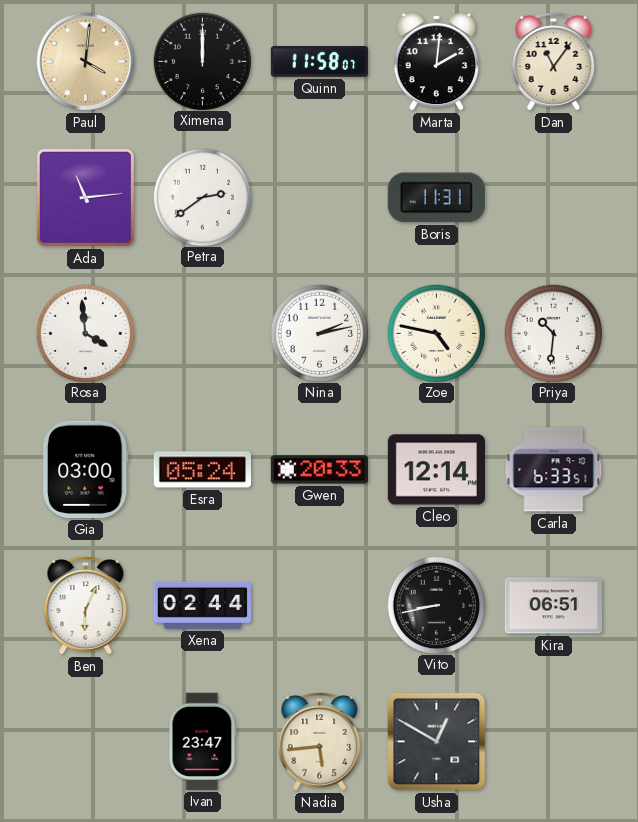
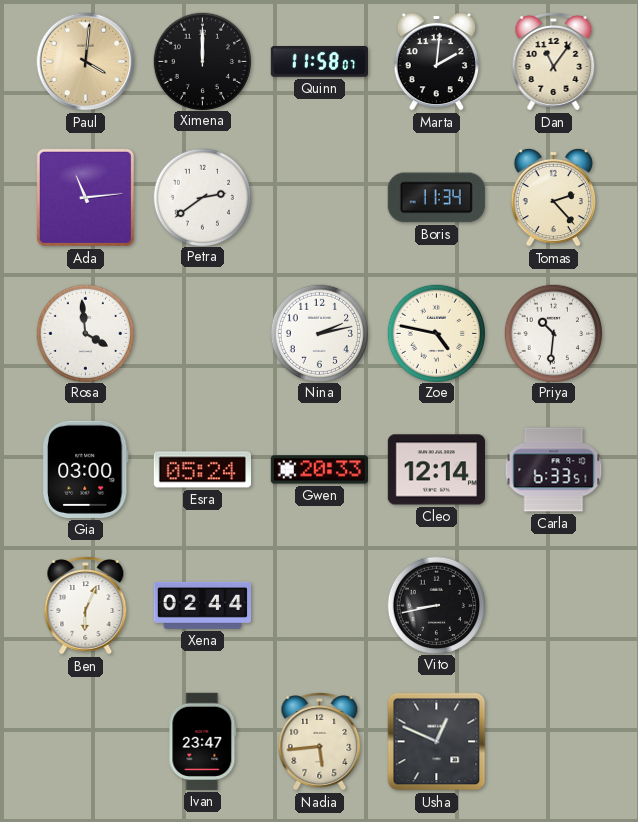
Boris: 11:31 -> 11:34 (436, 198)
Tomas: none -> 2:23 (553, 197)
Kira: 06:51 -> none (553, 606)
Usha: 12:50 -> 12:49 (437, 742)
